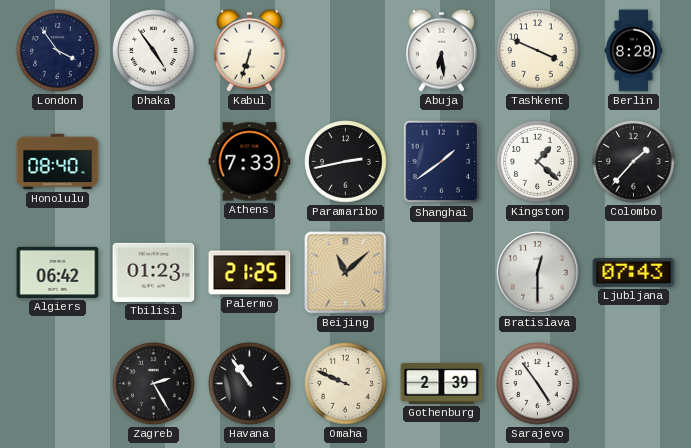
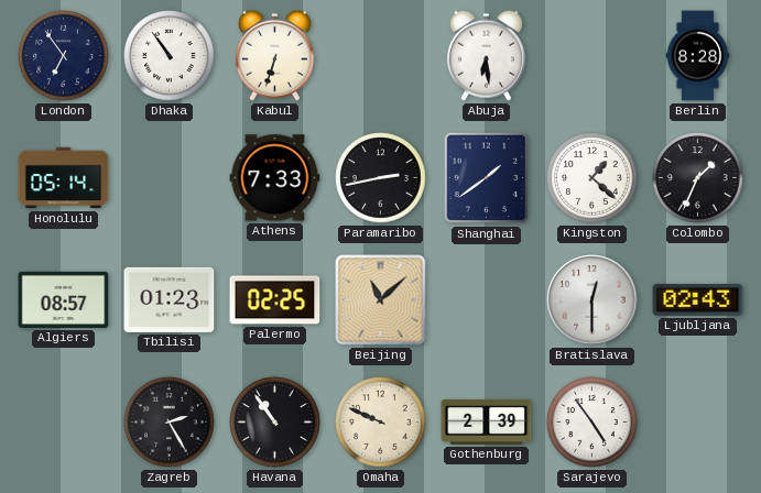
London: 3:54 -> 6:54 (64, 56)
Dhaka: 4:54 -> 10:54 (170, 56)
Tashkent: 3:49 -> none (538, 51)
Honolulu: 08:40 -> 05:14 (64, 178)
Colombo: 1:37 -> 1:34 (698, 178)
Algiers: 06:42 -> 08:57 (64, 299)
Palermo: 21:25 -> 02:25 (275, 300)
Ljubljana: 07:43 -> 02:43 (698, 299)
